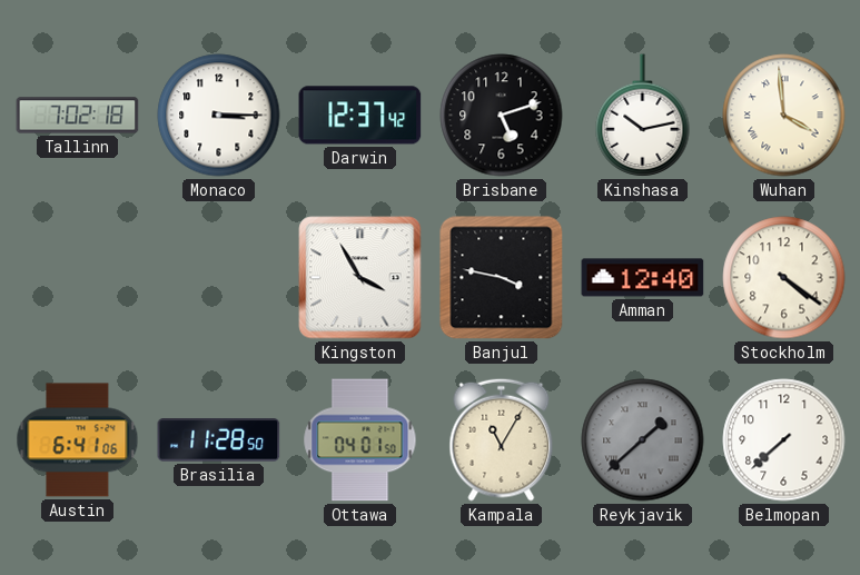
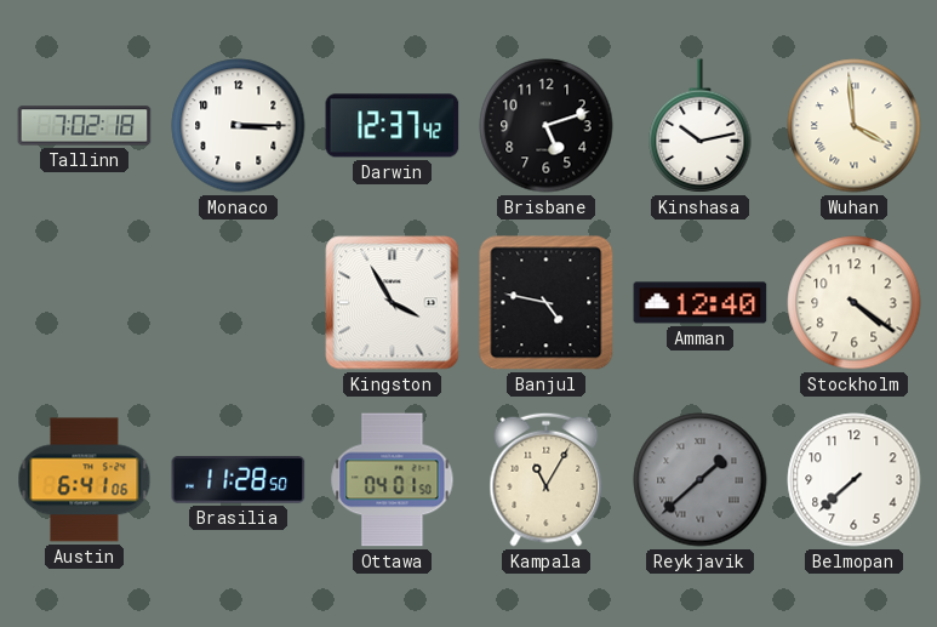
Banjul: 3:47 -> 4:47 (547, 303)
